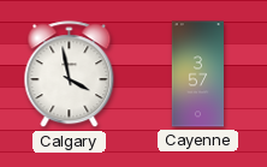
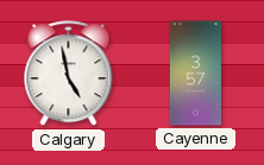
Calgary: 3:58 -> 4:58 (69, 74)
